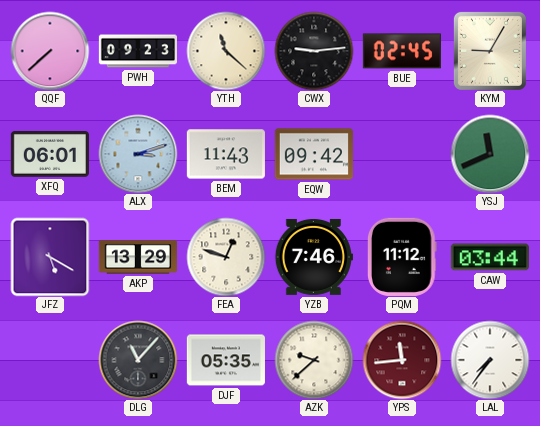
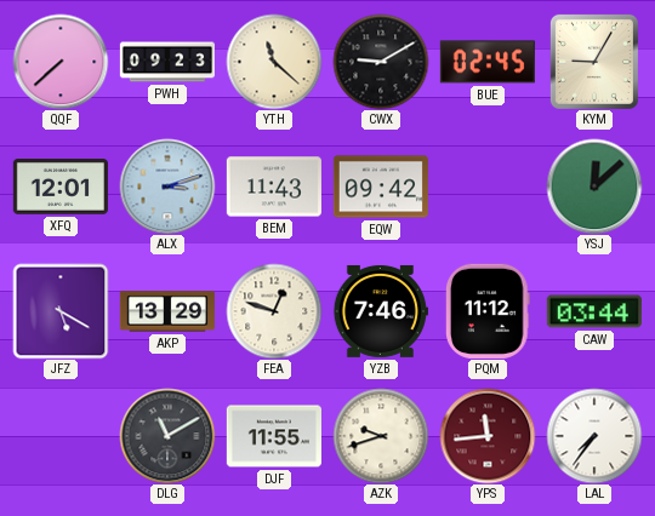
CWX: 9:14 -> 9:10 (381, 62)
XFQ: 06:01 -> 12:01 (61, 188)
YSJ: 11:41 -> 12:08 (594, 187)
DLG: 11:07 -> 11:10 (167, 436)
DJF: 05:35 -> 11:55 (274, 436)
AZK: 9:38 -> 9:42 (381, 436)
